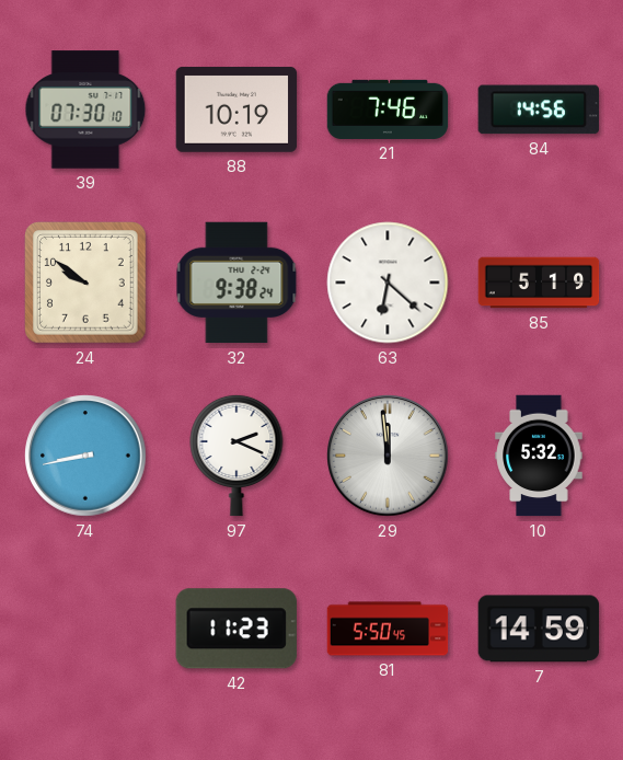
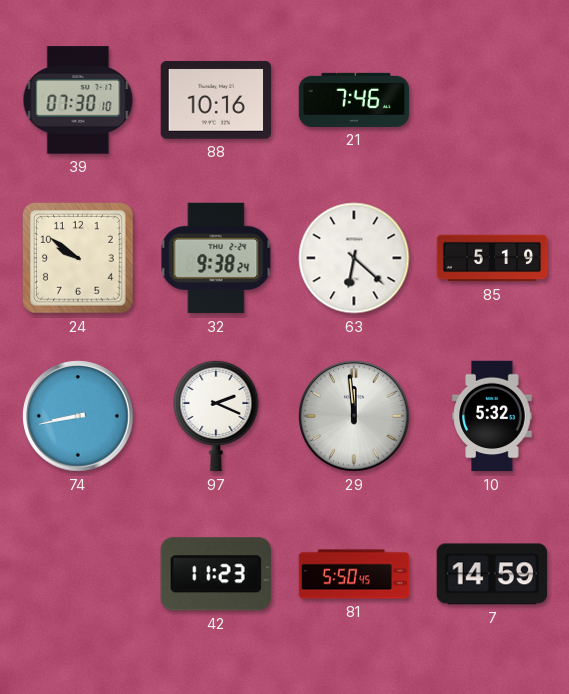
88: 10:19 -> 10:16 (216, 100)
84: 14:56 -> none (538, 110)
